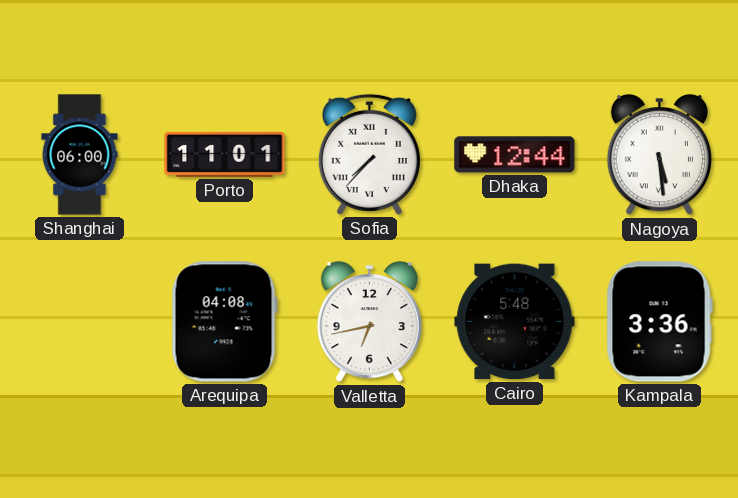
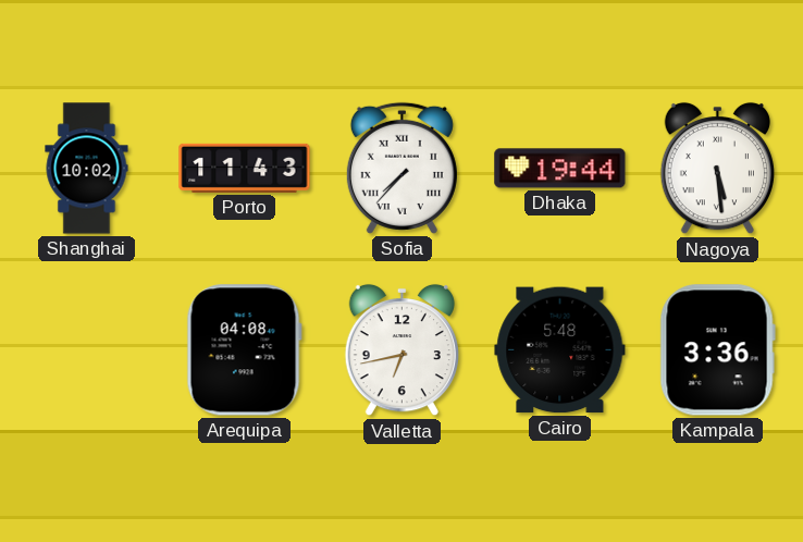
Shanghai: 06:00 -> 10:02 (87, 169)
Porto: 11:01 -> 11:43 (245, 168)
Dhaka: 12:44 -> 19:44 (560, 169)
